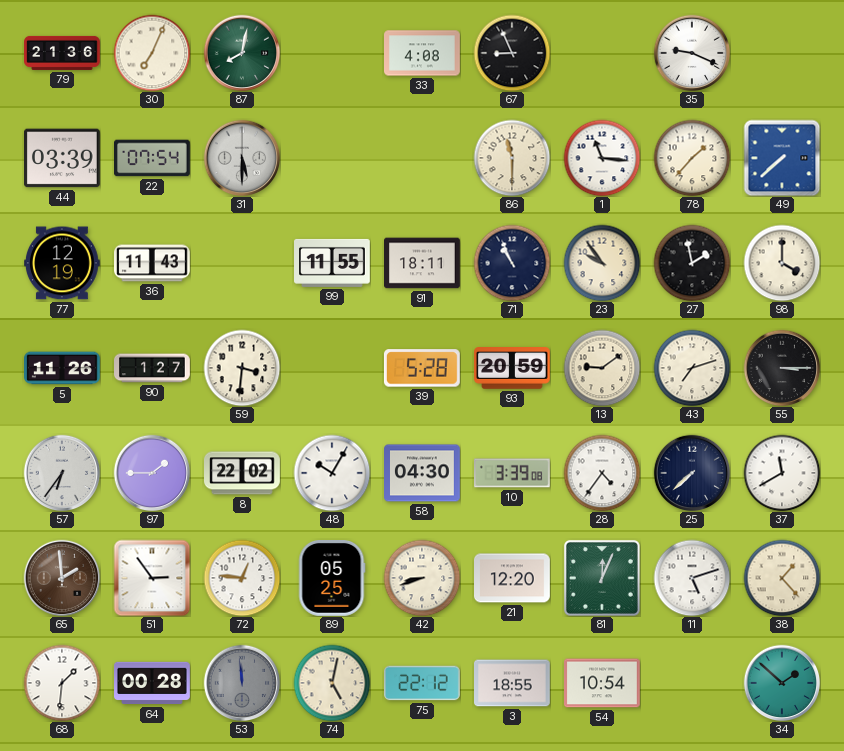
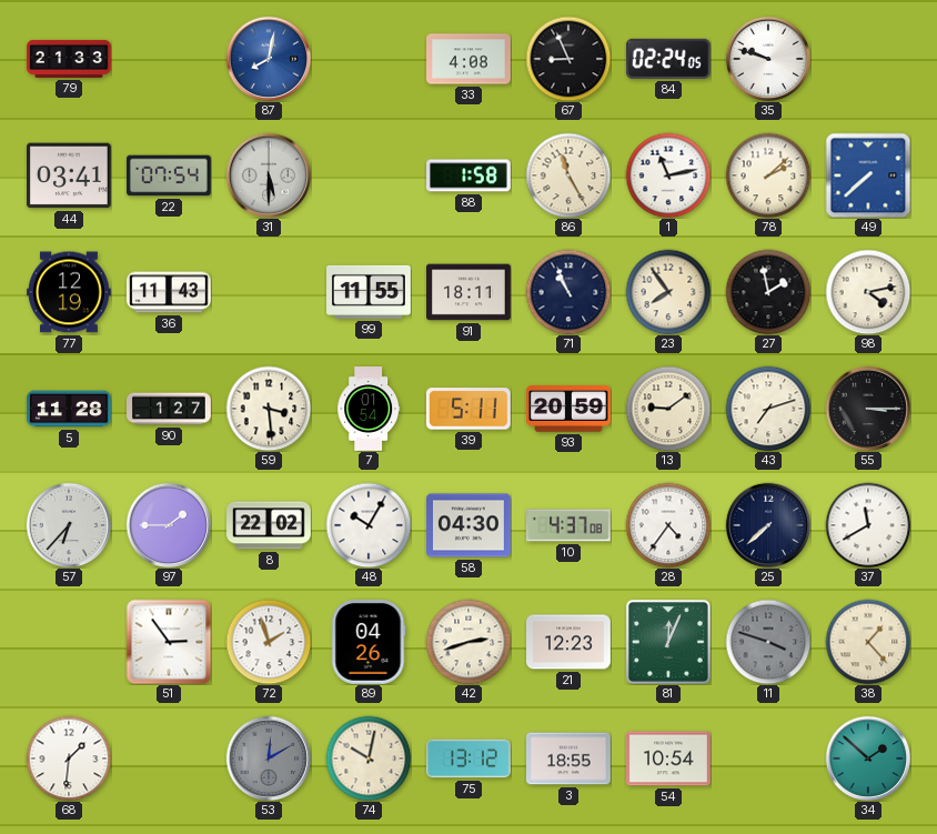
79: 21:36 -> 21:33 (69, 59)
30: 7:04 -> none (152, 53)
87 dial: green -> blue (269, 59)
84: none -> 02:24 (668, 59)
35: 9:19 -> 9:48 (768, 59)
44: 03:39 -> 03:41 (70, 175)
88: none -> 1:58 (470, 175)
86: 11:30 -> 11:25 (568, 175)
1: 11:16 -> 11:13 (668, 175)
78: 1:37 -> 2:08 (768, 175)
23: 9:54 -> 7:54 (668, 292)
98: 4:00 -> 4:13 (868, 292)
5: 11:26 -> 11:28 (70, 409)
59: 3:31 -> 3:29 (269, 409)
7: none -> 01:54 (369, 409)
39: 5:28 -> 5:11 (468, 409)
57: 6:36 -> 6:37 (69, 525)
10: 3:39 -> 4:37 (570, 525)
65: 1:59 -> none (62, 578)
72: 12:46 -> 1:57 (269, 642)
89: 05:25 -> 04:26 (369, 643)
42: 8:42 -> 2:42 (468, 642)
21: 12:20 -> 12:23 (570, 642)
11: 5:12 -> 3:48 (768, 642)
11 dial: white -> grey (768, 642)
64: 00:28 -> none (153, 683)
53: 11:59 -> 12:10 (269, 758)
74: 5:02 -> 10:02 (369, 758)
75: 22:12 -> 13:12 (470, 758)
